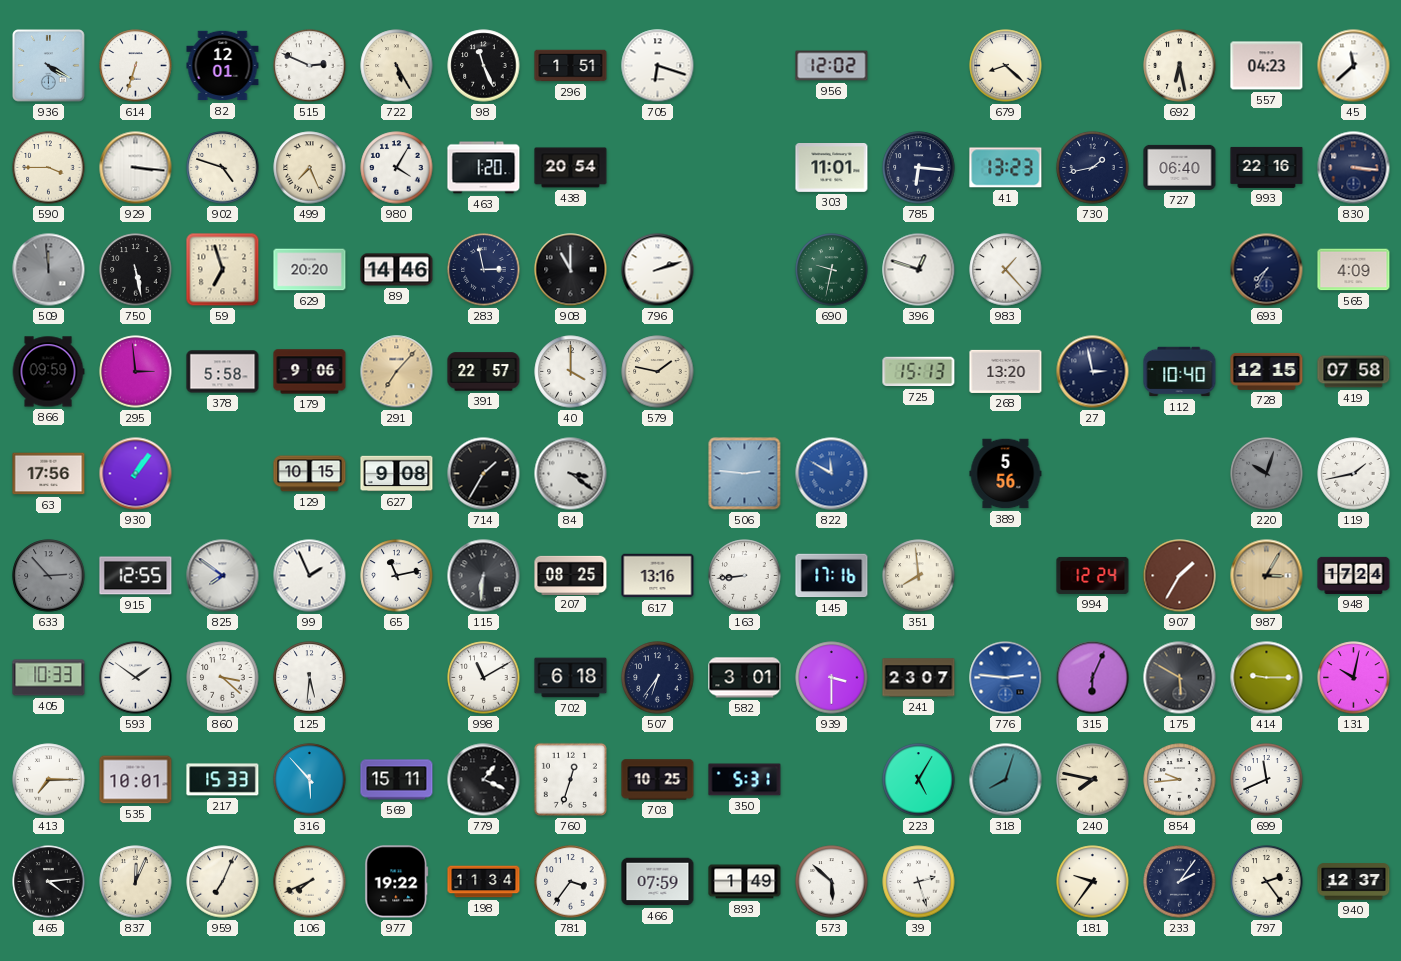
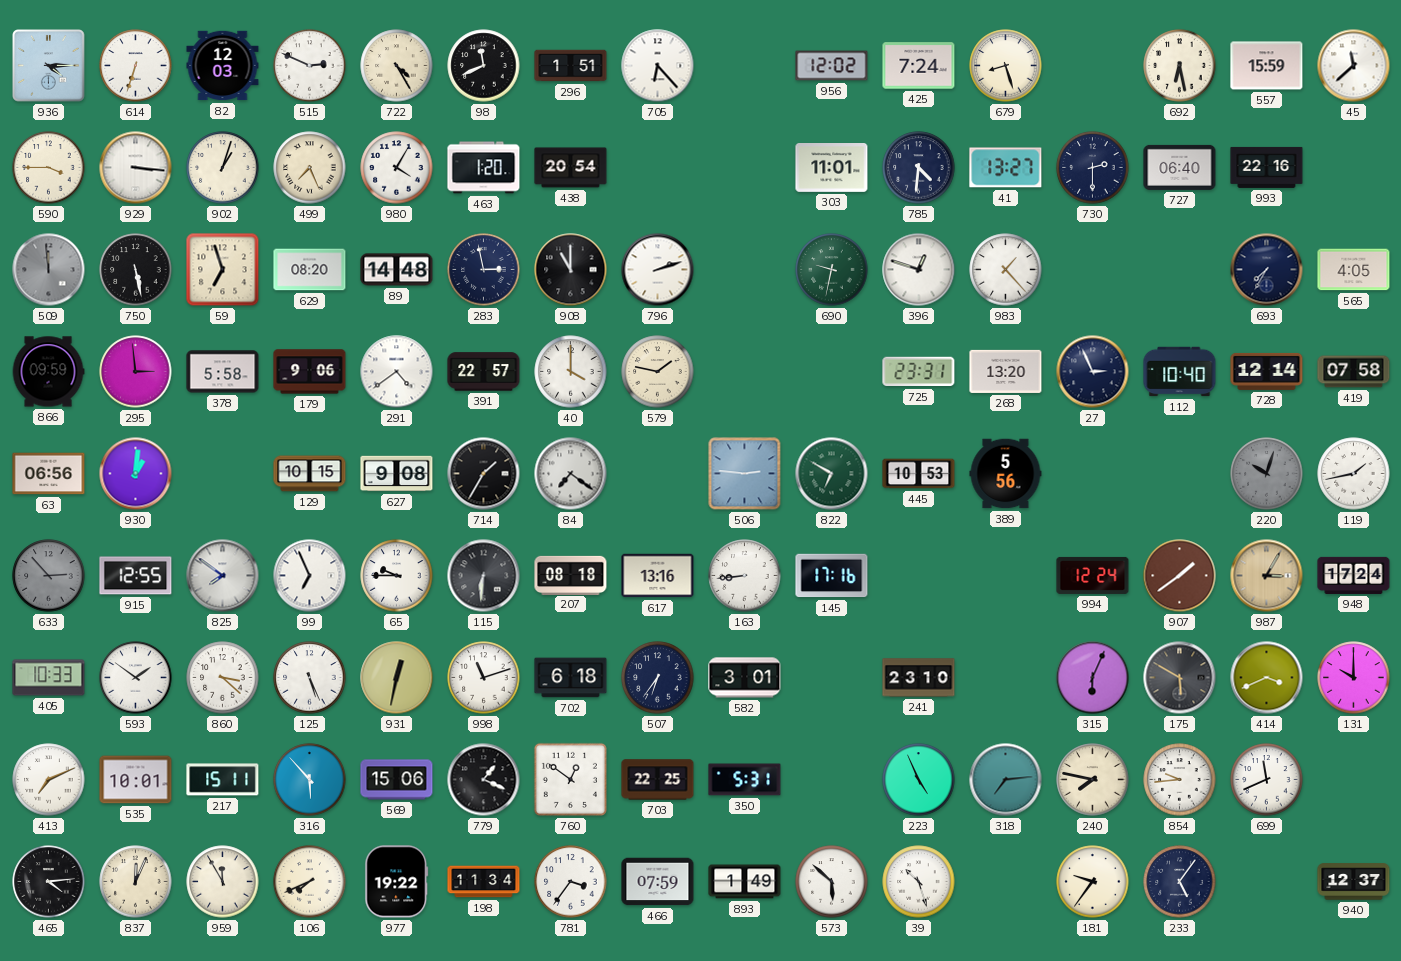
936: 4:20 -> 4:15 (49, 66)
82: 12:01 -> 12:03 (223, 66)
722: 5:25 -> 4:25 (397, 66)
98: 11:26 -> 11:41 (484, 66)
705: 6:18 -> 6:23 (658, 66)
425: none -> 7:24 (919, 66)
679: 8:22 -> 8:27 (1006, 66)
557: 04:23 -> 15:59 (1267, 66)
902: 4:48 -> 1:03 (223, 168)
785: 6:16 -> 4:31 (919, 168)
41: 13:23 -> 13:27 (1006, 168)
730: 1:43 -> 2:30 (1093, 168)
830: 3:16 -> none (1354, 168)
629: 20:20 -> 08:20 (310, 270)
89: 14:46 -> 14:48 (397, 270)
565: 4:09 -> 4:05 (1354, 270)
291: 7:07 -> 4:39 (397, 372)
291 dial: champagne -> white (397, 372)
725: 15:13 -> 23:31 (919, 372)
27: 2:58 -> 2:56 (1093, 372)
728: 12:15 -> 12:14 (1267, 371)
63: 17:56 -> 06:56 (49, 474)
930: 1:06 -> 1:01 (136, 474)
84: 3:21 -> 7:21 (571, 474)
822: 11:50 -> 6:50 (832, 474)
822 dial: blue -> green (832, 474)
445: none -> 10:53 (919, 474)
99: 1:56 -> 6:56 (310, 576)
65: 11:13 -> 9:45 (397, 576)
207: 08:25 -> 08:18 (571, 575)
351: 7:59 -> none (919, 576)
907: 1:35 -> 1:39 (1180, 576)
125: 5:31 -> 5:26 (310, 678)
931: none -> 12:32 (397, 678)
998: 11:10 -> 11:12 (484, 678)
939: 3:30 -> none (832, 678)
241: 23:07 -> 23:10 (919, 678)
776: 2:46 -> none (1006, 678)
414: 9:15 -> 3:41 (1267, 678)
131: 10:02 -> 10:00 (1354, 678)
413: 7:15 -> 7:11 (49, 780)
217: 15:33 -> 15:11 (223, 780)
569: 15:11 -> 15:06 (397, 780)
760: 12:33 -> 12:51 (570, 779)
703: 10:25 -> 22:25 (658, 780)
223: 5:05 -> 4:56 (919, 780)
318: 8:03 -> 7:14 (1006, 780)
959: 7:04 -> 11:55 (223, 882)
39: 2:27 -> 10:27 (919, 882)
233: 2:06 -> 5:06 (1180, 882)
797: 2:24 -> none (1267, 882)
